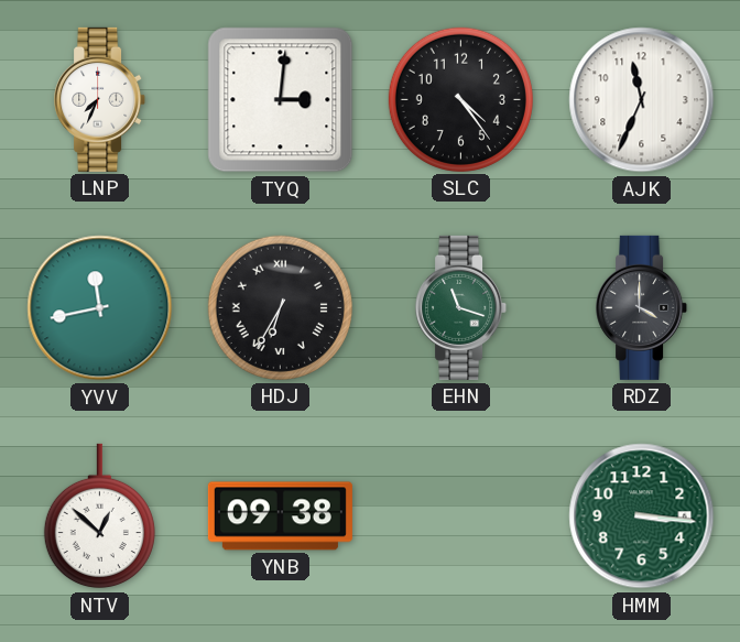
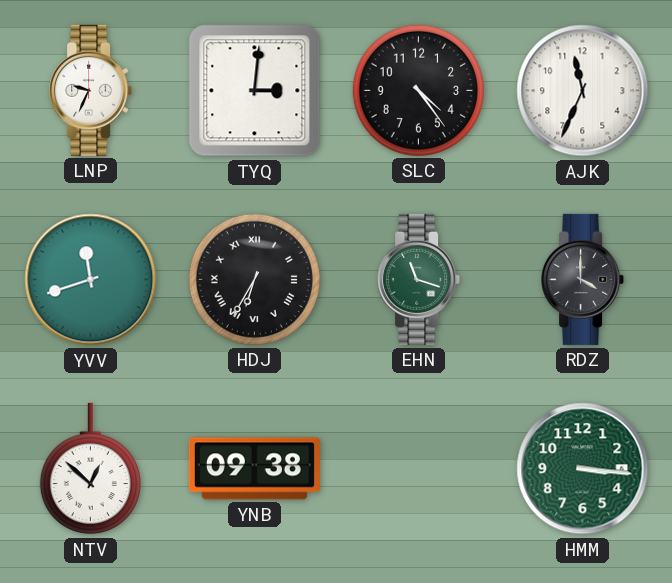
LNP: 7:34 -> 9:34 (91, 90)
YVV: 11:43 -> 11:42 (91, 280)
